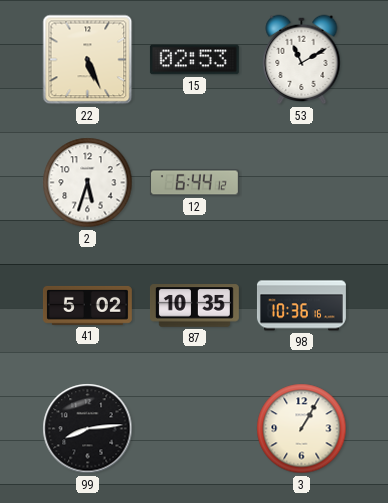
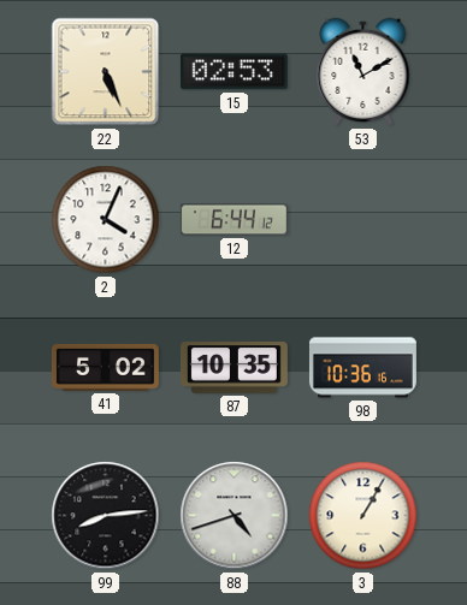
2: 5:33 -> 4:04 (106, 220)
88: none -> 4:42 (235, 516)
